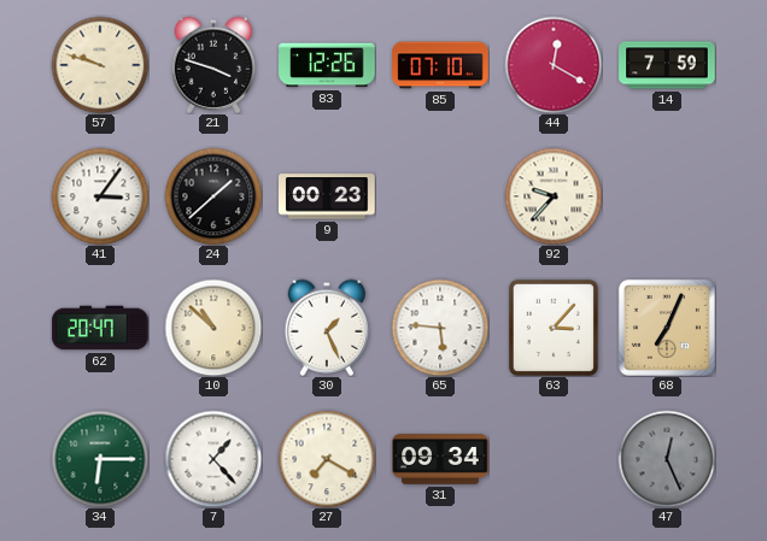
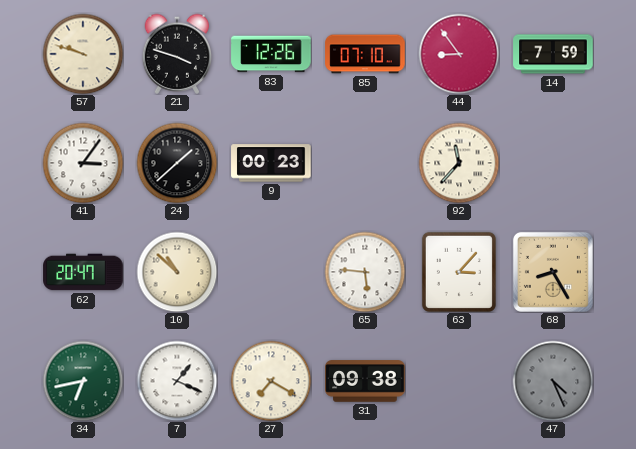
44: 12:20 -> 8:54 (459, 54)
92: 9:37 -> 11:37 (459, 163)
30: 1:26 -> none (327, 328)
68: 7:04 -> 8:25 (553, 272)
34: 6:15 -> 6:43 (83, 381)
7: 1:23 -> 1:19 (177, 381)
31: 09:34 -> 09:38 (365, 381)
47: 12:26 -> 4:26 (553, 381)
